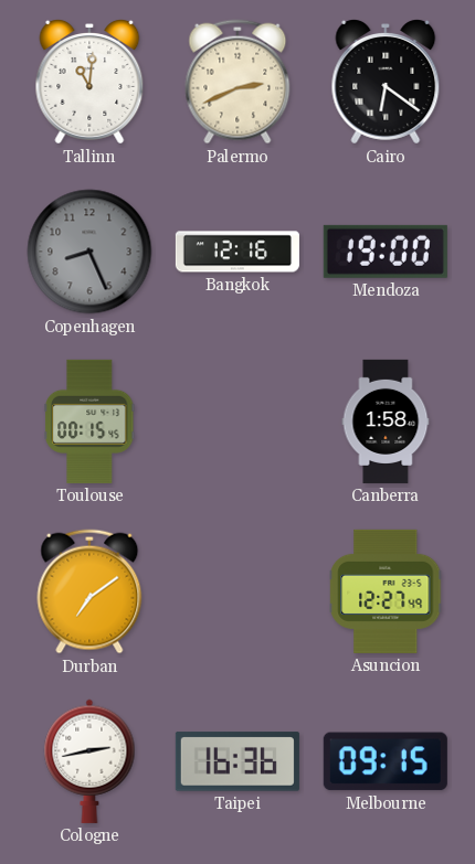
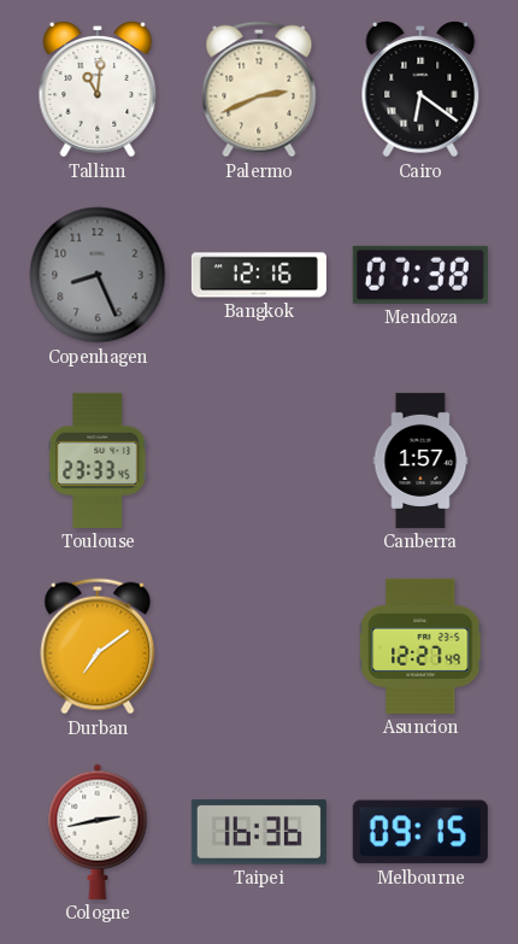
Mendoza: 19:00 -> 07:38 (420, 275)
Toulouse: 00:15 -> 23:33 (99, 461)
Canberra: 1:58 -> 1:57 (420, 461)
